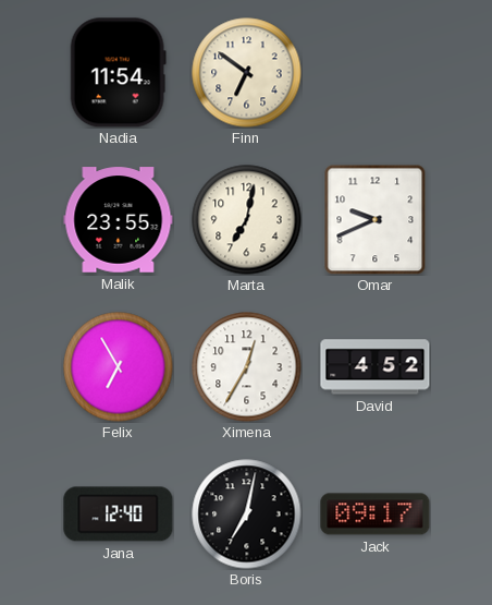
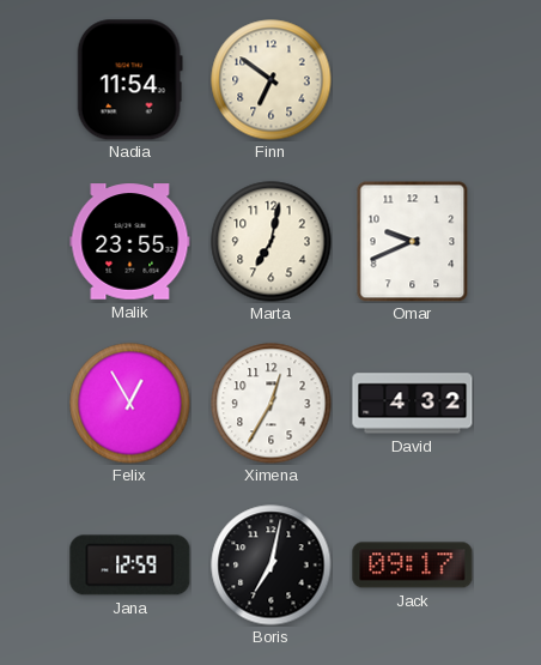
Felix: 6:55 -> 12:55 (130, 404)
David: 4:52 -> 4:32 (413, 404)
Jana: 12:40 -> 12:59 (130, 566)
